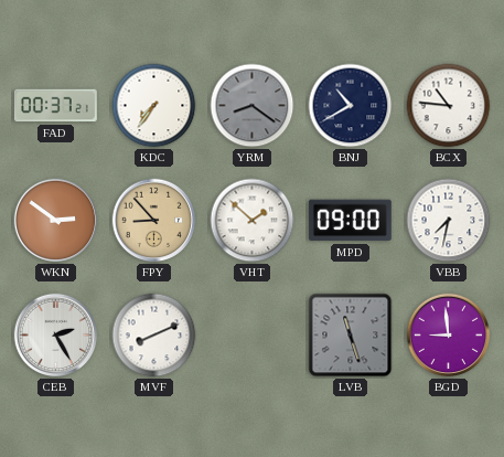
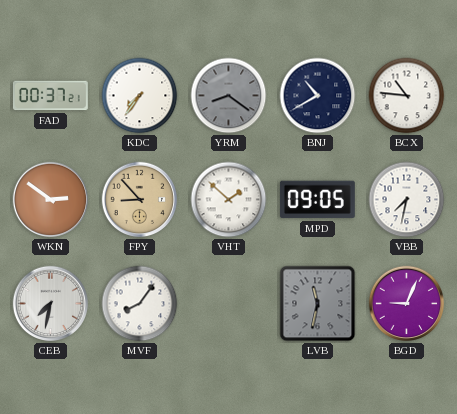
MPD: 09:00 -> 09:05 (317, 200)
CEB: 2:25 -> 7:32 (51, 304)
MVF: 8:11 -> 8:06 (140, 304)
LVB: 11:27 -> 11:32 (318, 304)
BGD: 8:59 -> 9:04 (407, 304)
